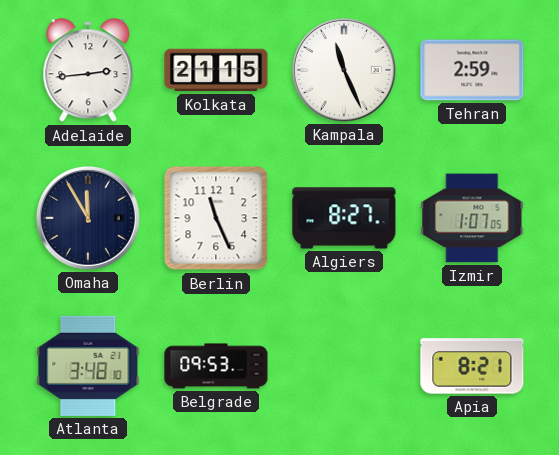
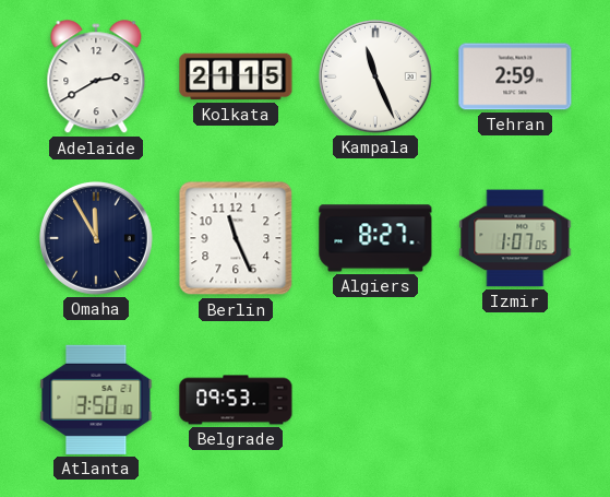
Adelaide: 2:44 -> 2:40 (96, 78)
Atlanta: 3:48 -> 3:50 (96, 400)
Apia: 8:21 -> none (472, 366)
